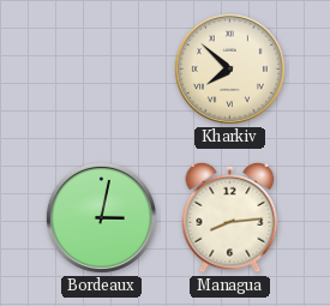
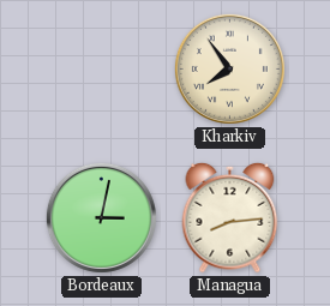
Kharkiv: 7:52 -> 7:54 (229, 68)
